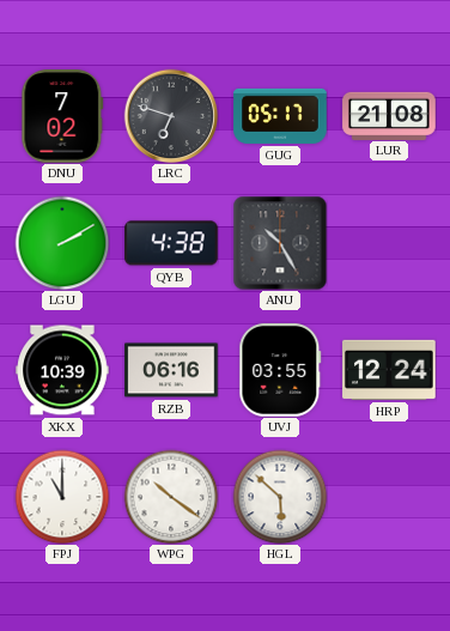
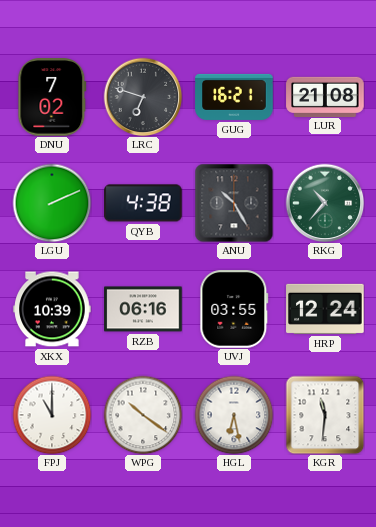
GUG: 05:17 -> 16:21 (234, 97)
LGU: 2:10 -> 2:11 (52, 203)
RKG: none -> 10:37 (325, 203)
HGL: 5:52 -> 6:28 (234, 415)
KGR: none -> 11:31 (325, 415)
